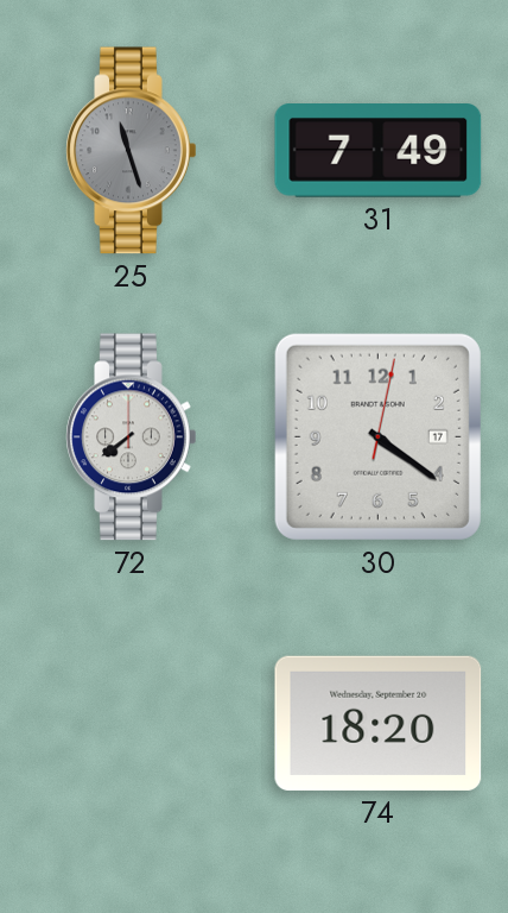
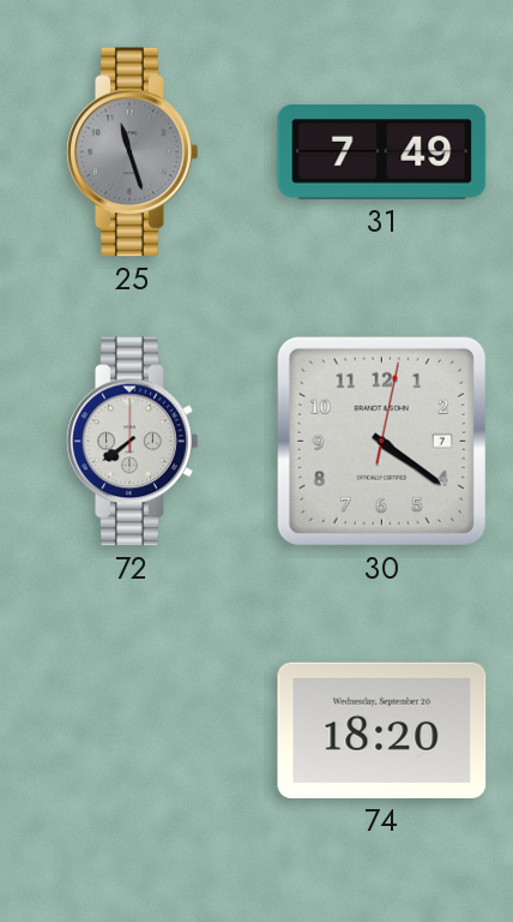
30 date: 17 -> 7 (381, 441)
